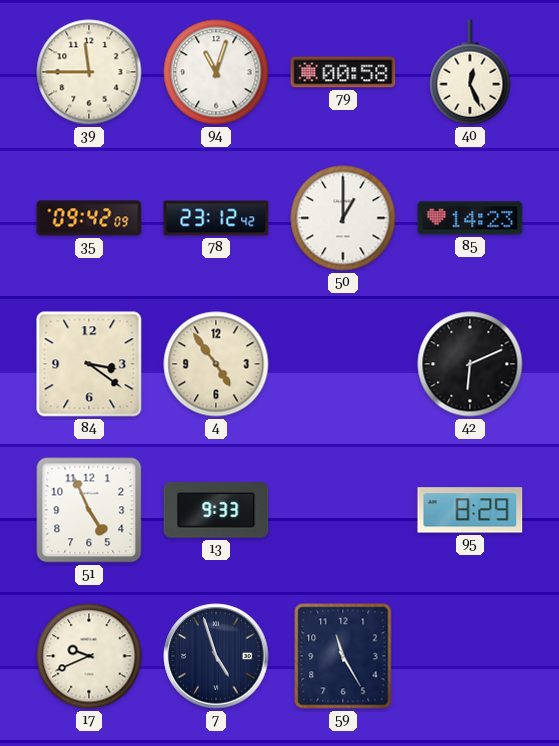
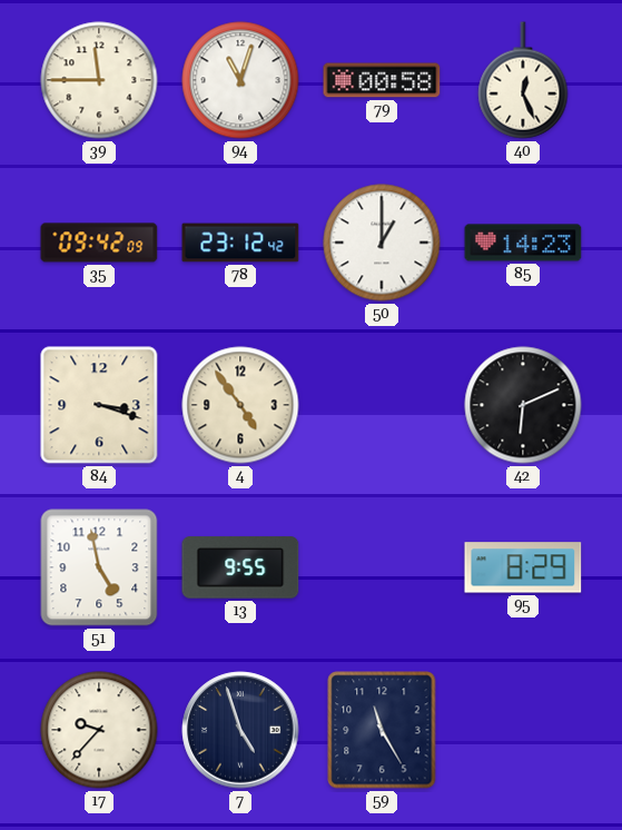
84: 3:21 -> 3:18 (99, 405)
51: 4:56 -> 4:58 (99, 567)
13: 9:33 -> 9:55 (240, 567)
17: 9:41 -> 9:37 (99, 730)
